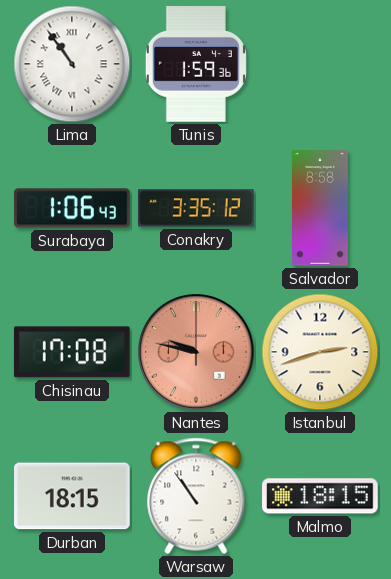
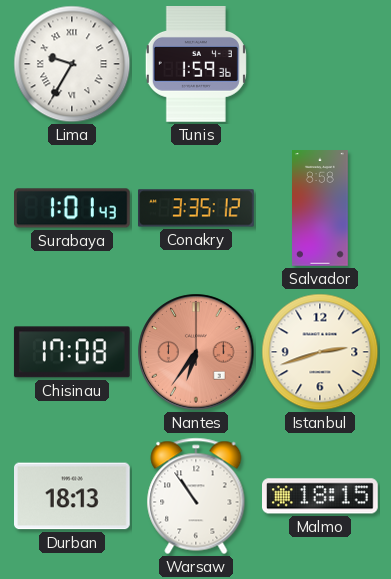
Lima: 10:54 -> 9:35 (72, 64)
Surabaya: 1:06 -> 1:01 (73, 208)
Nantes: 9:47 -> 6:36 (196, 352)
Durban: 18:15 -> 18:13 (73, 496)
